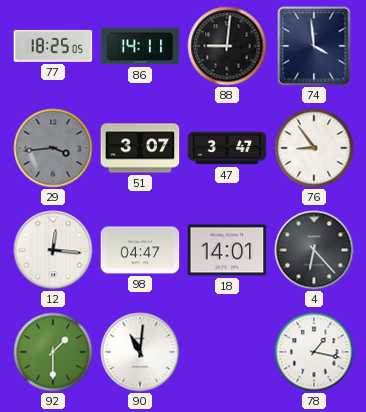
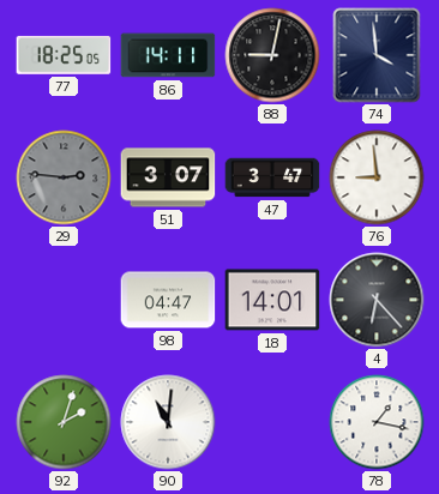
88: 9:01 -> 9:02 (272, 55)
29: 3:44 -> 2:46 (64, 177)
76: 8:54 -> 8:59 (377, 177)
12: 12:16 -> none (53, 250)
92: 1:30 -> 2:03 (64, 422)
